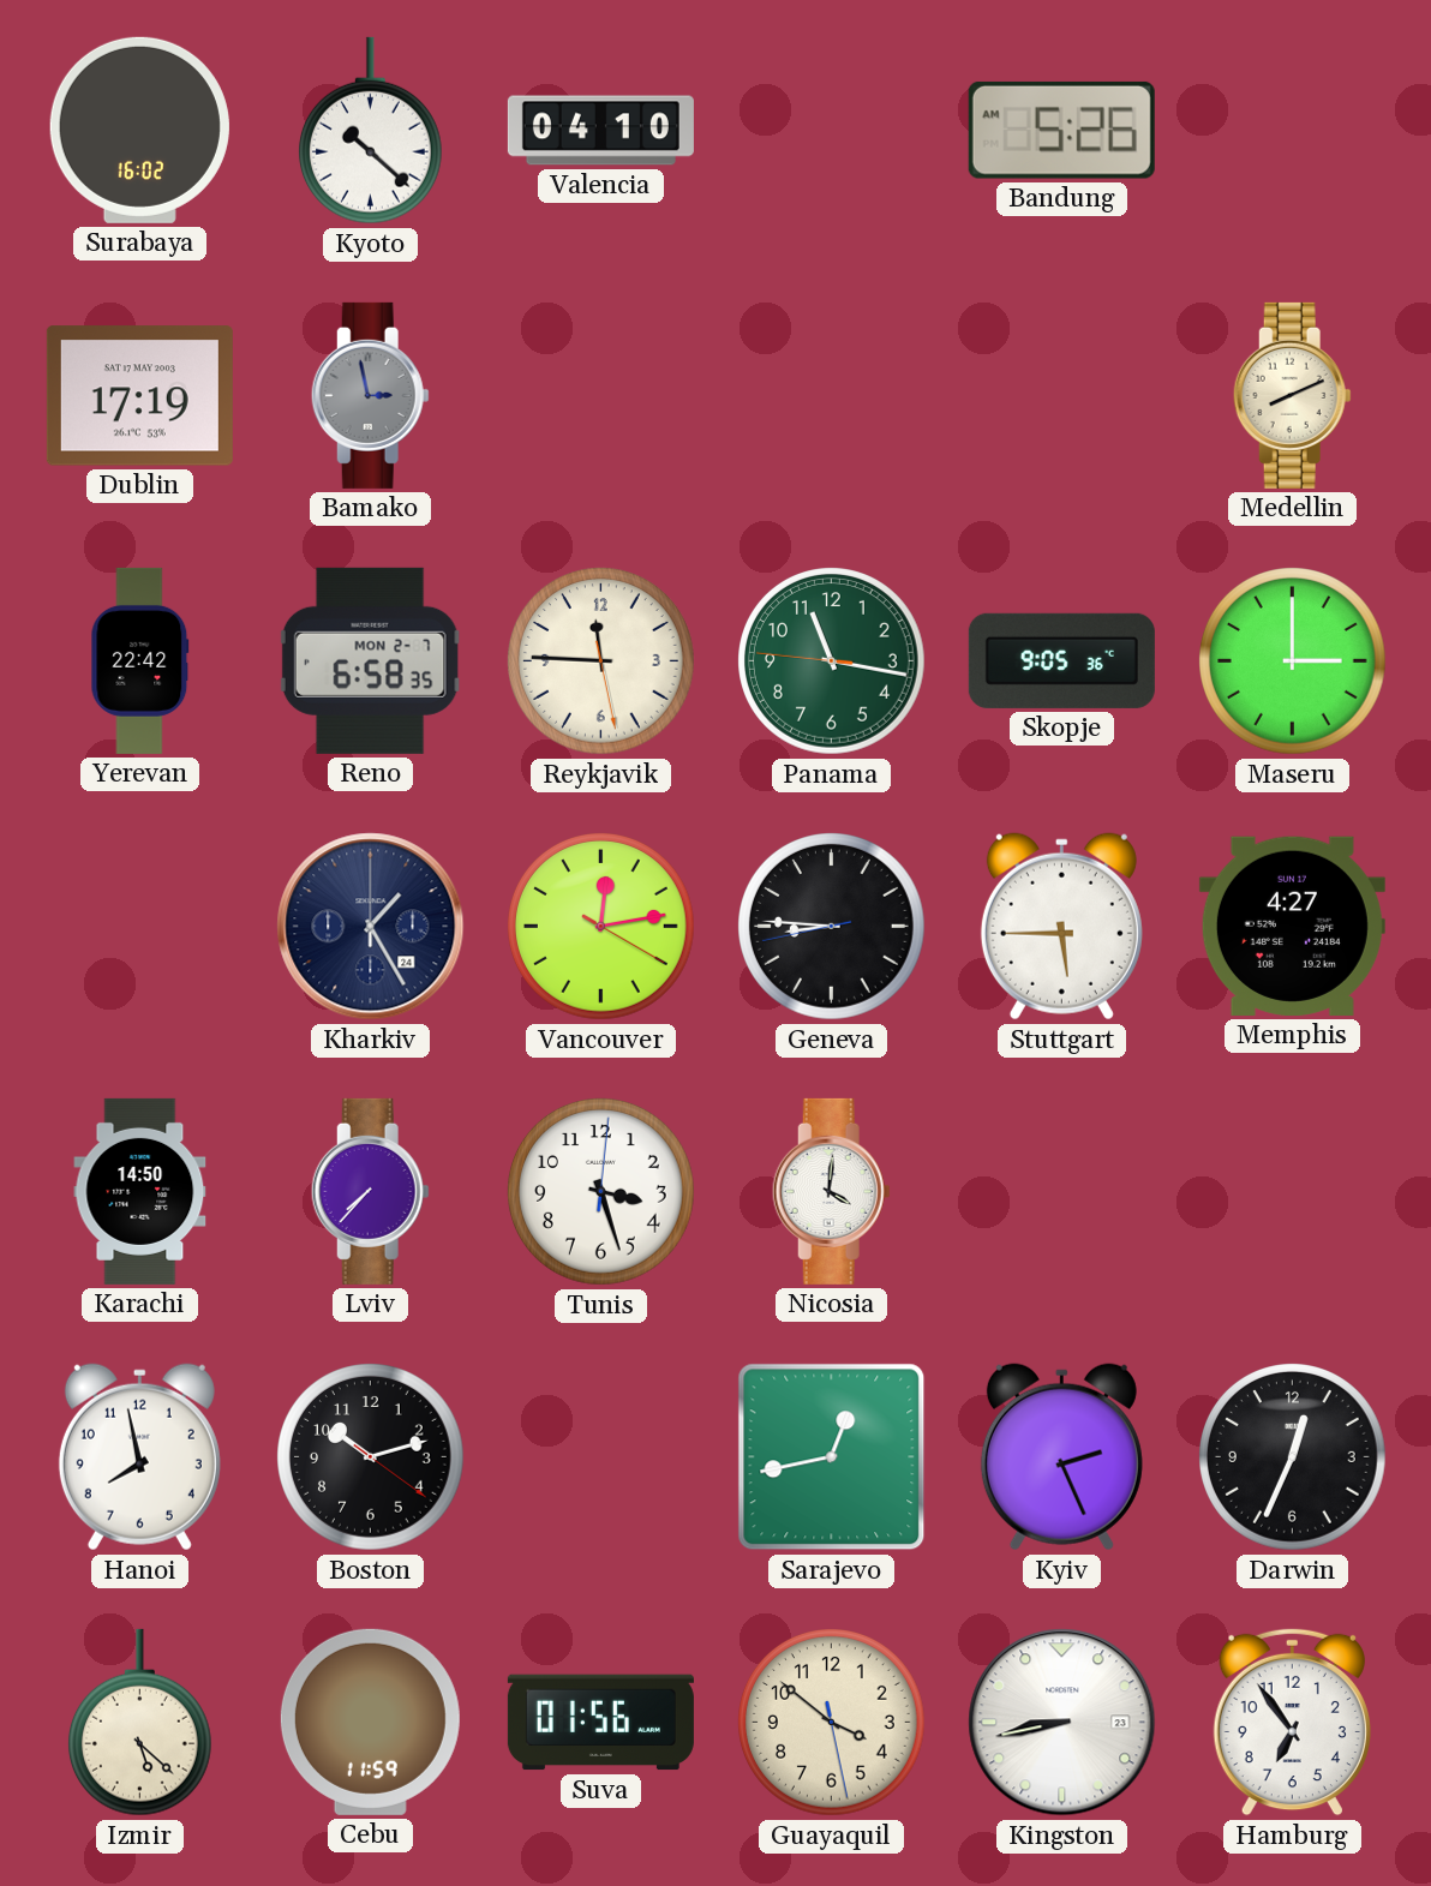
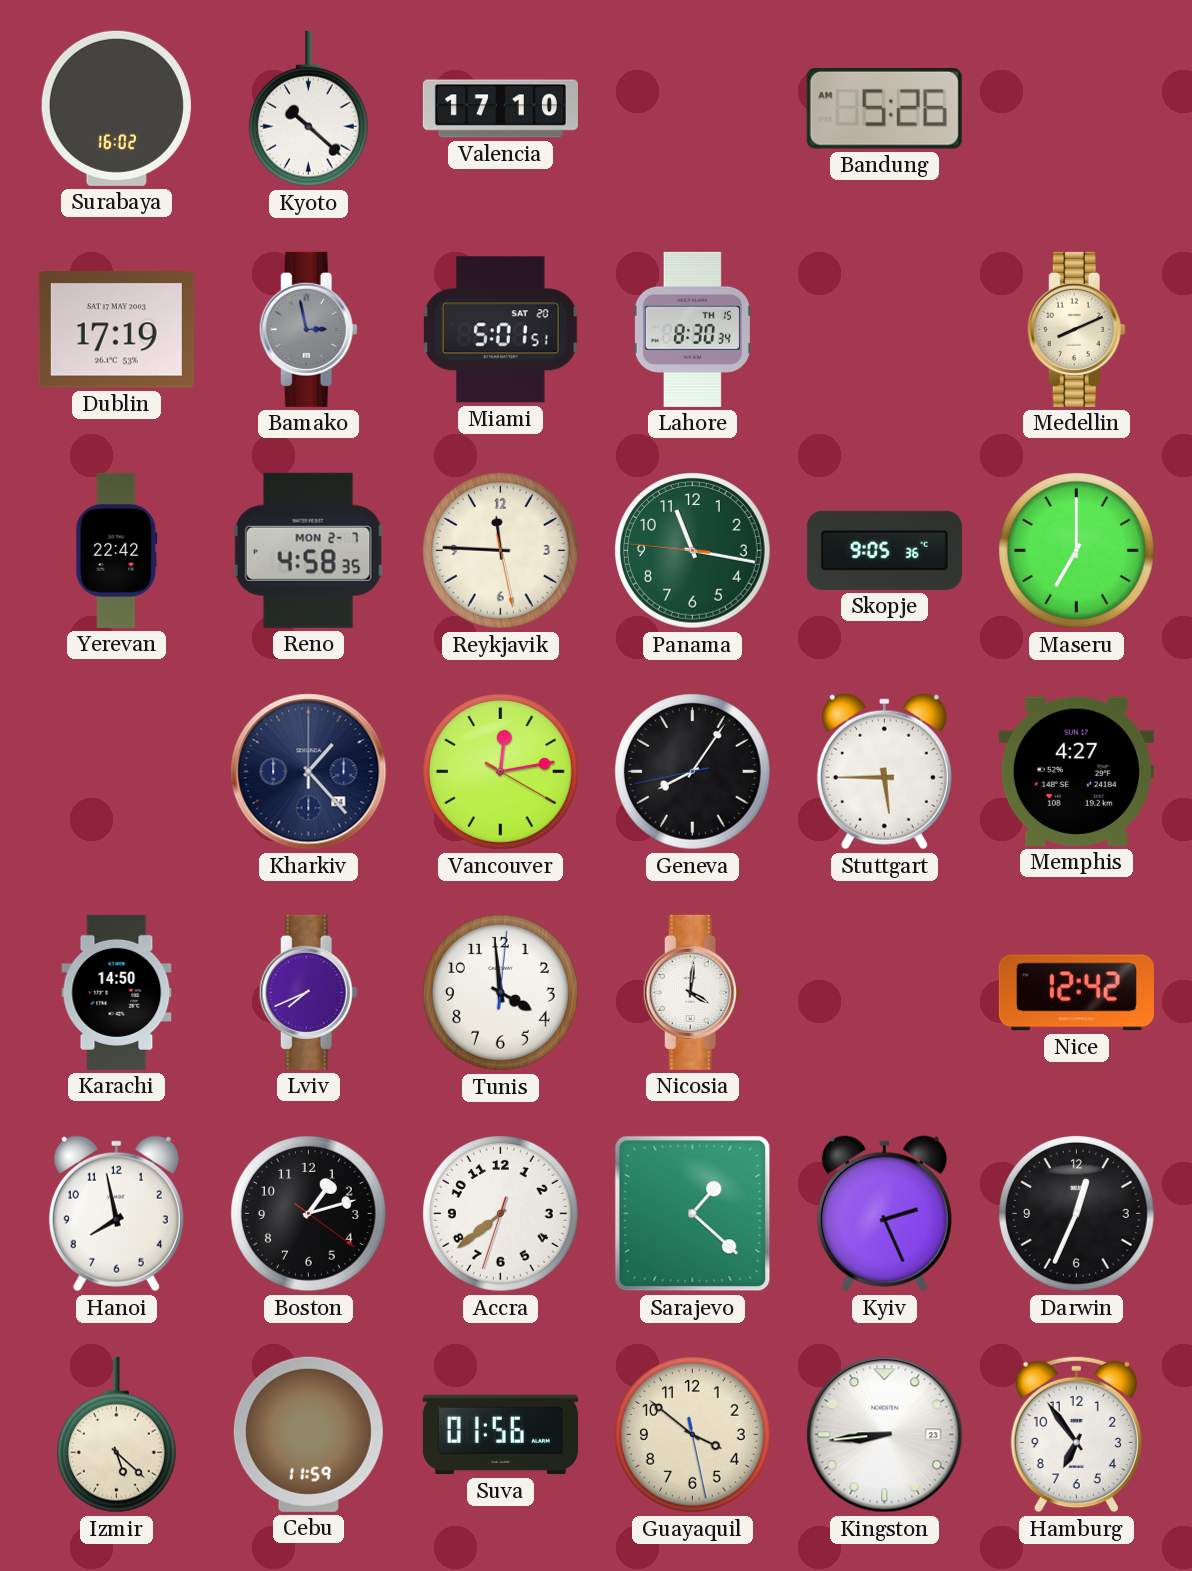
Valencia: 04:10 -> 17:10 (500, 109)
Miami: none -> 5:01 (501, 330)
Lahore: none -> 8:30 (692, 329)
Reno: 6:58 -> 4:58 (309, 550)
Maseru: 3:00 -> 7:00 (1077, 551)
Kharkiv: 1:25 -> 1:23 (309, 772)
Geneva: 8:45 -> 8:05 (693, 772)
Lviv: 7:37 -> 7:41 (308, 992)
Tunis: 3:27 -> 3:59 (501, 993)
Nice: none -> 12:42 (1076, 993)
Boston: 10:12 -> 1:12 (309, 1214)
Accra: none -> 7:38 (501, 1214)
Sarajevo: 12:43 -> 1:22 (693, 1214)
Kingston: 8:43 -> 8:44 (885, 1435)
